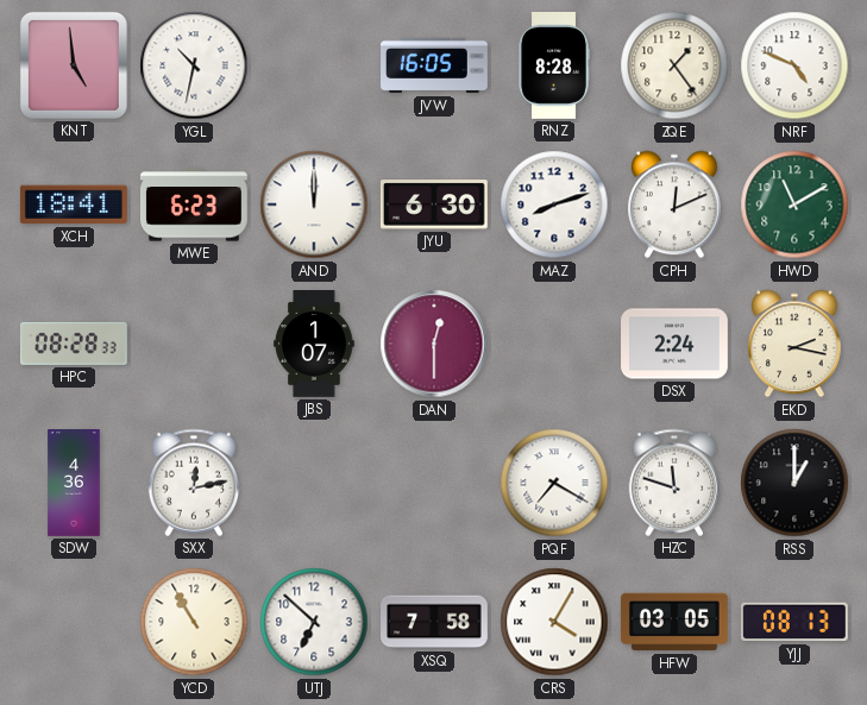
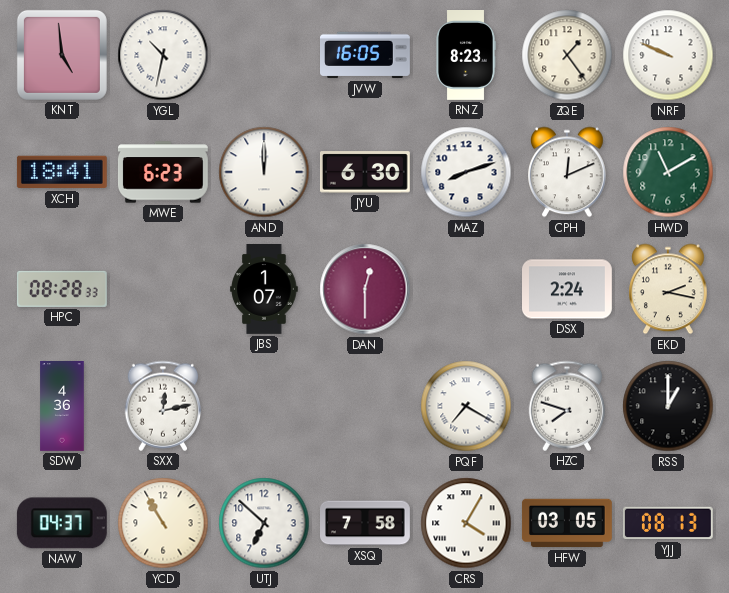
RNZ: 8:28 -> 8:23 (466, 56)
NRF: 4:49 -> 9:49 (668, 55)
HZC: 11:48 -> 7:48 (567, 406)
NAW: none -> 04:37 (62, 523)
